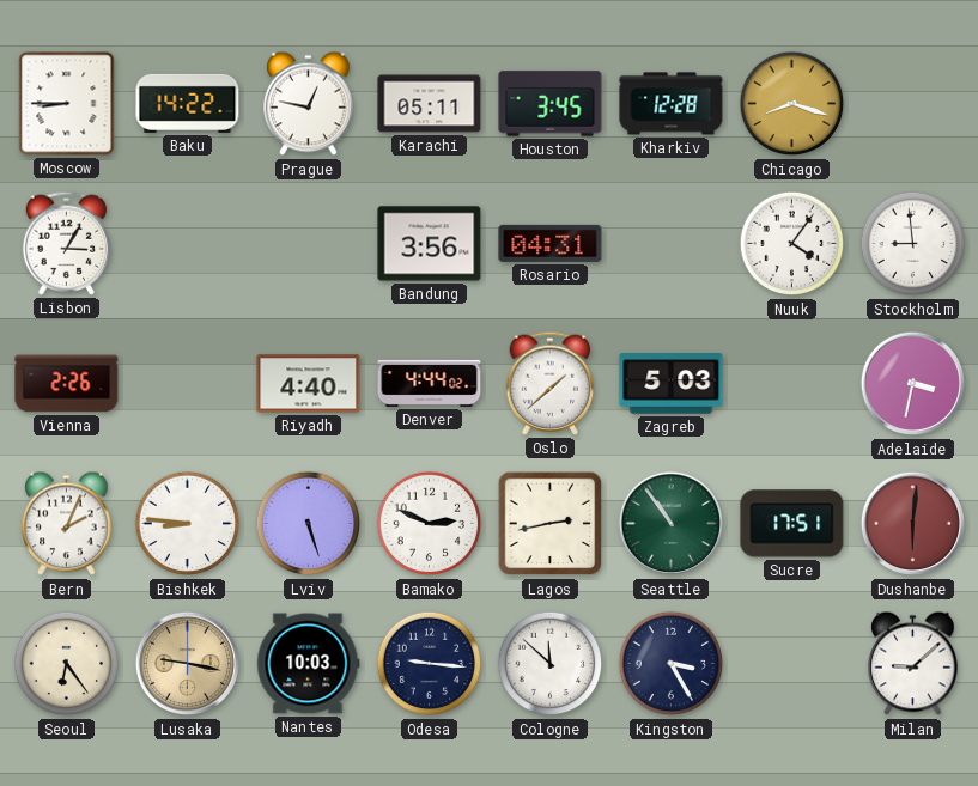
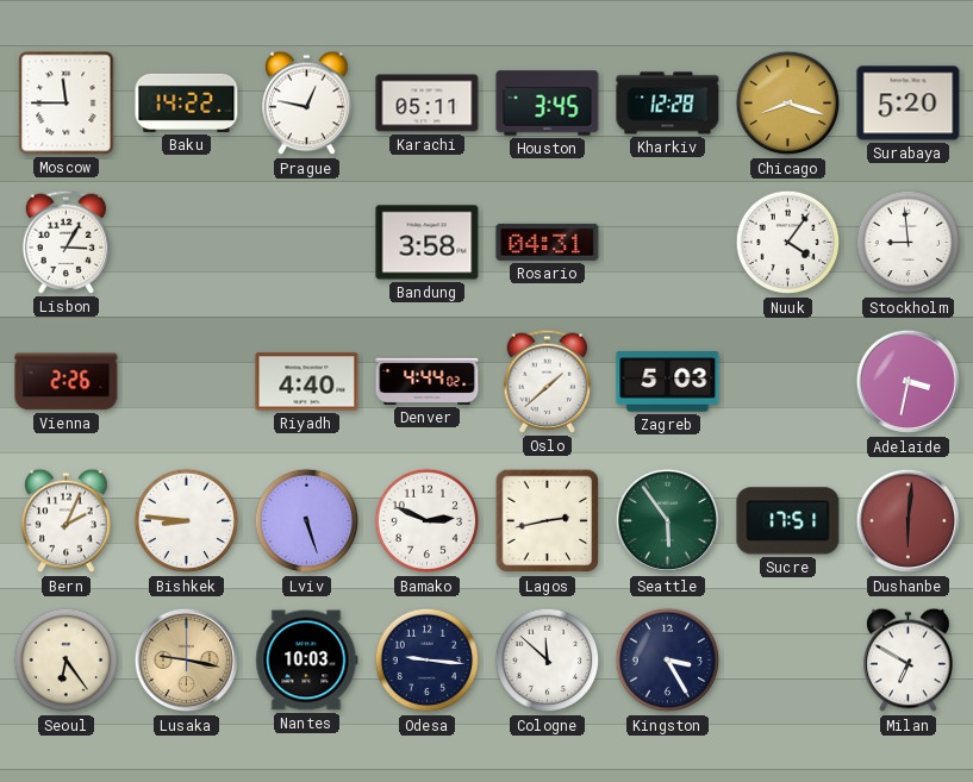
Moscow: 8:45 -> 11:45 (67, 104)
Surabaya: none -> 5:20 (909, 104)
Bandung: 3:56 -> 3:58 (428, 243)
Seattle: 10:54 -> 5:54 (668, 521)
Milan: 9:08 -> 6:50 (909, 661)
